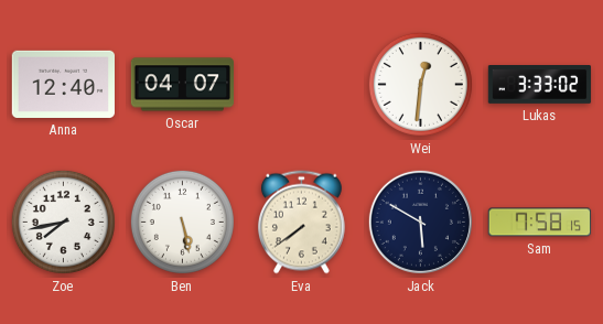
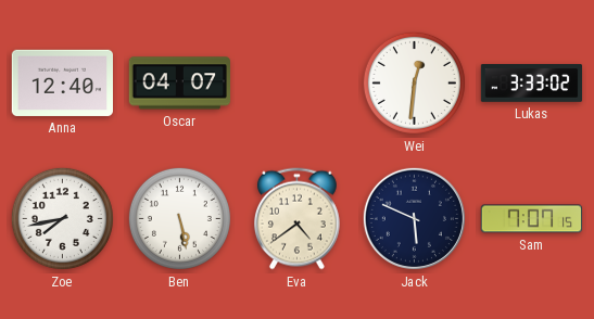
Eva: 7:39 -> 4:39 (296, 219)
Jack: 5:50 -> 5:49 (414, 218)
Sam: 7:58 -> 7:07 (532, 219)
